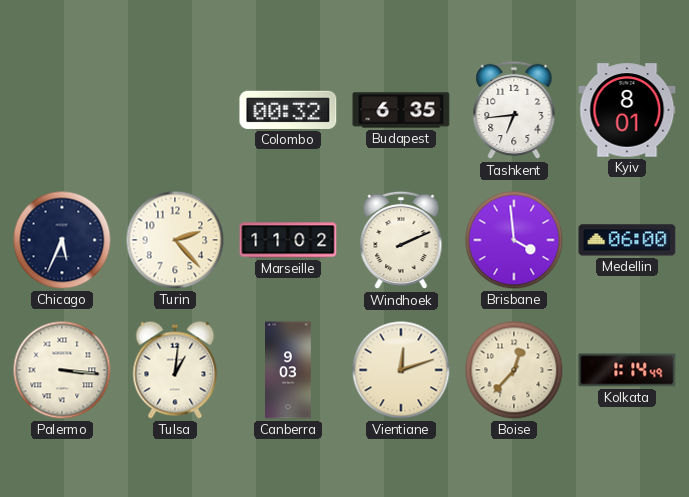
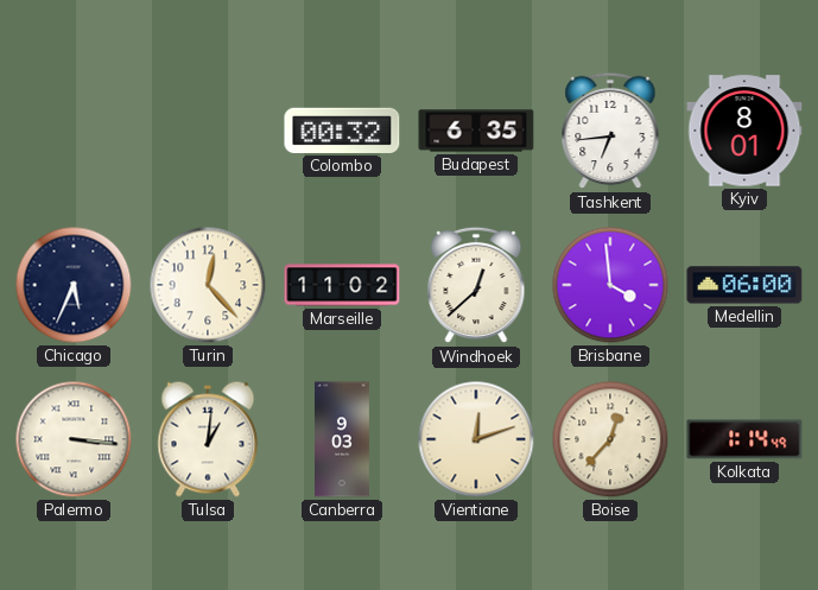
Turin: 2:23 -> 12:23 (208, 285)
Windhoek: 2:11 -> 12:38 (476, 285)
